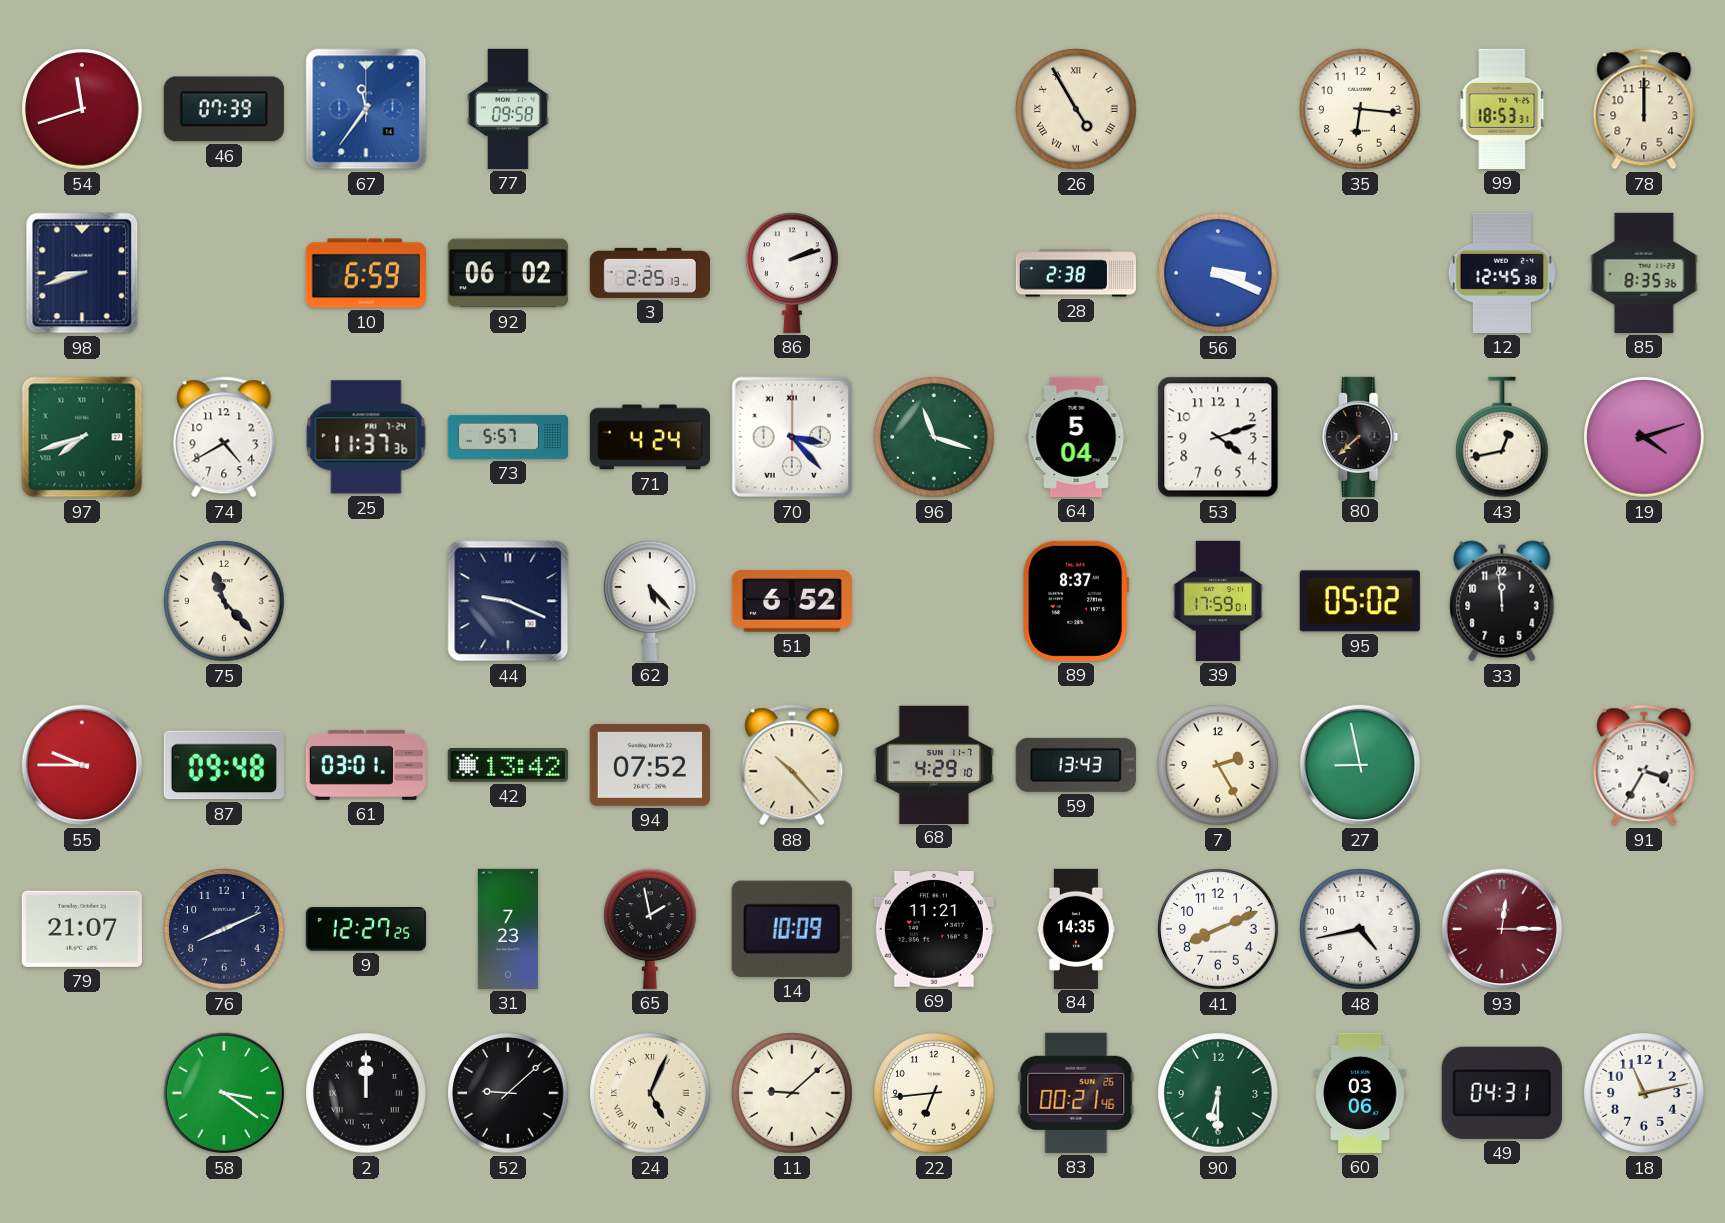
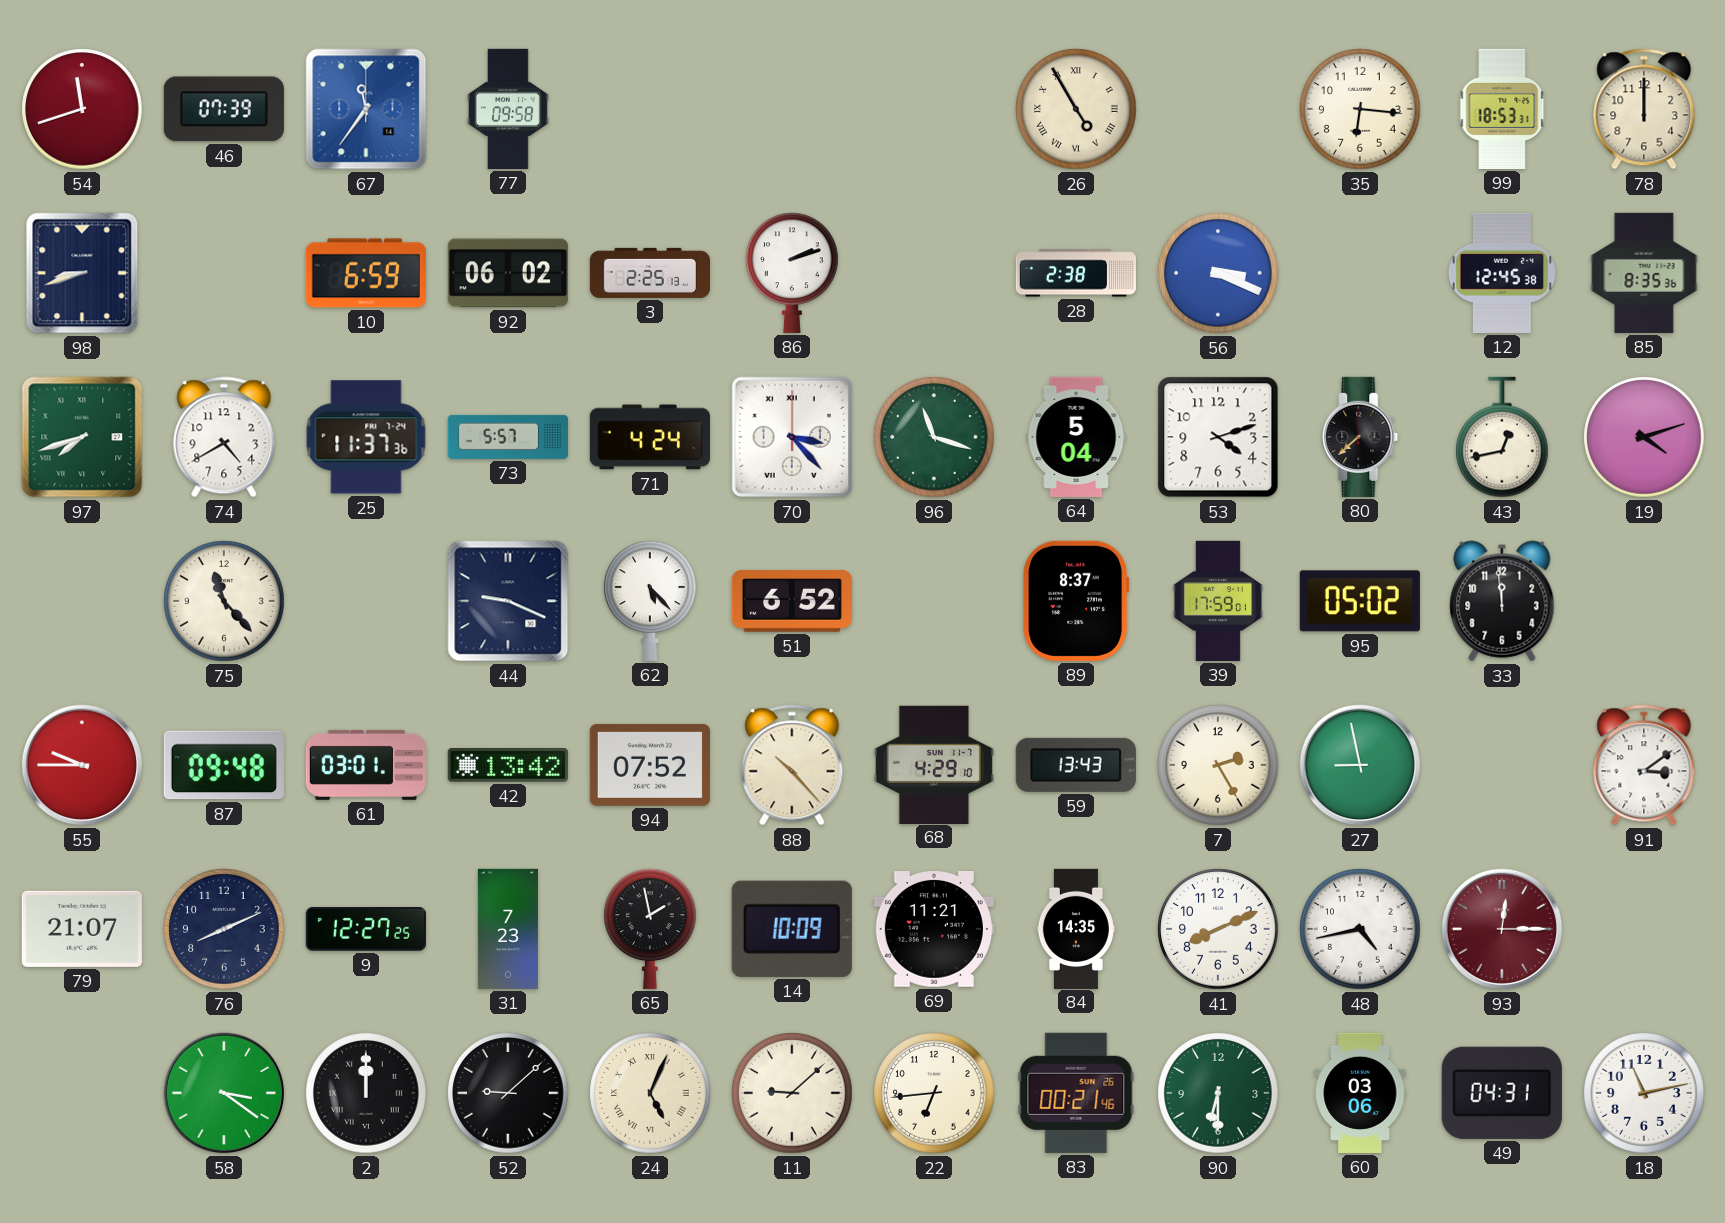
91: 3:35 -> 3:09 (1644, 765)
